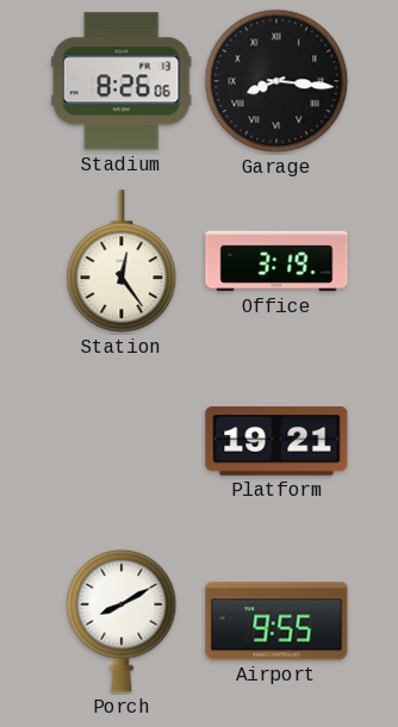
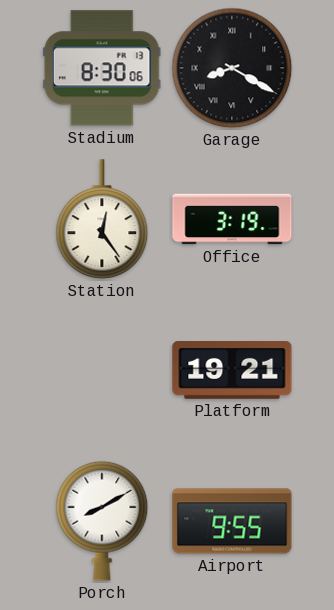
Stadium: 8:26 -> 8:30 (102, 68)
Garage: 8:16 -> 8:20 (232, 68)
